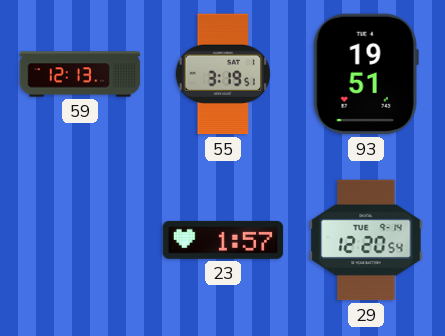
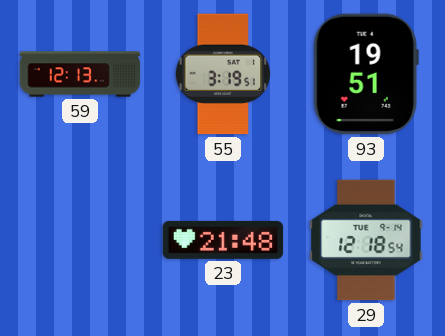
23: 1:57 -> 21:48 (223, 240)
29: 12:20 -> 12:18 (366, 240)
